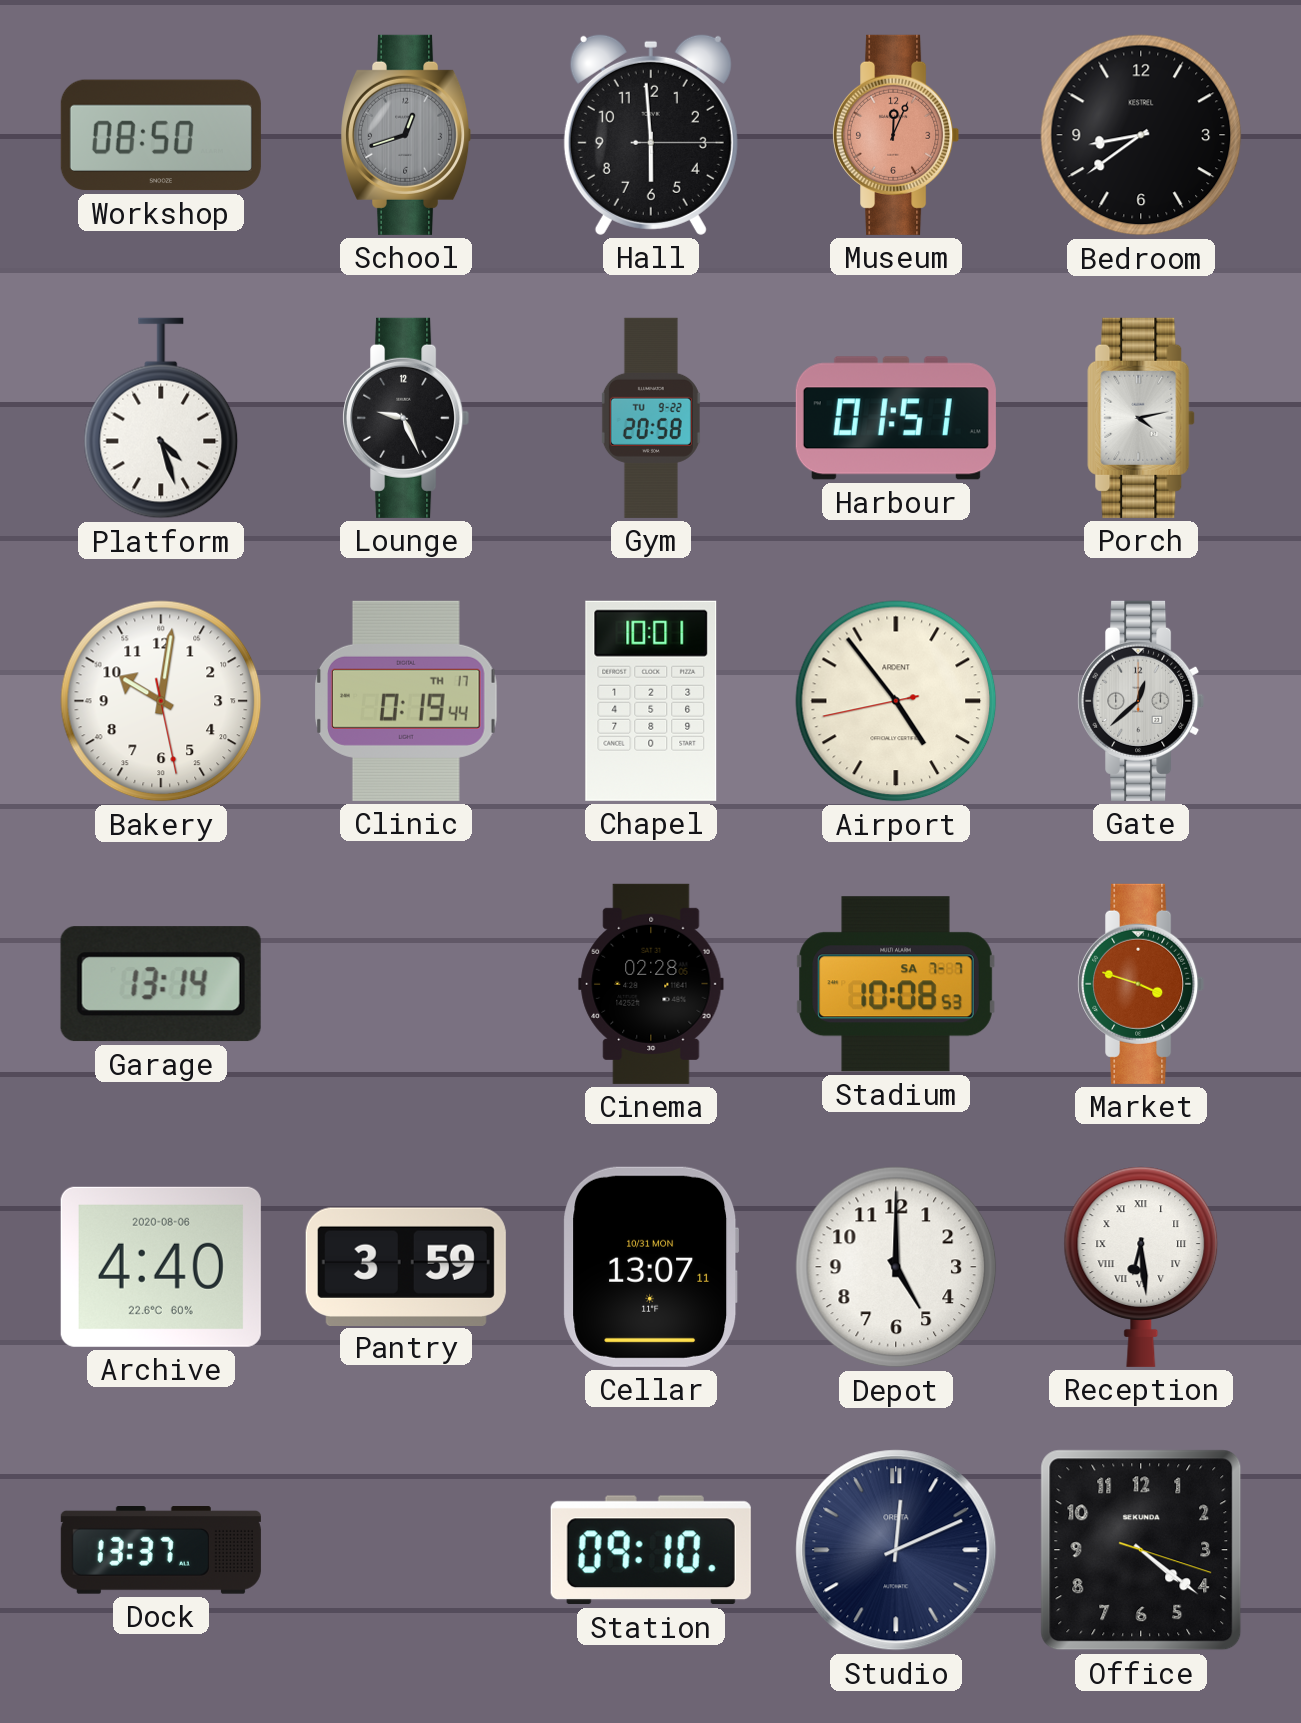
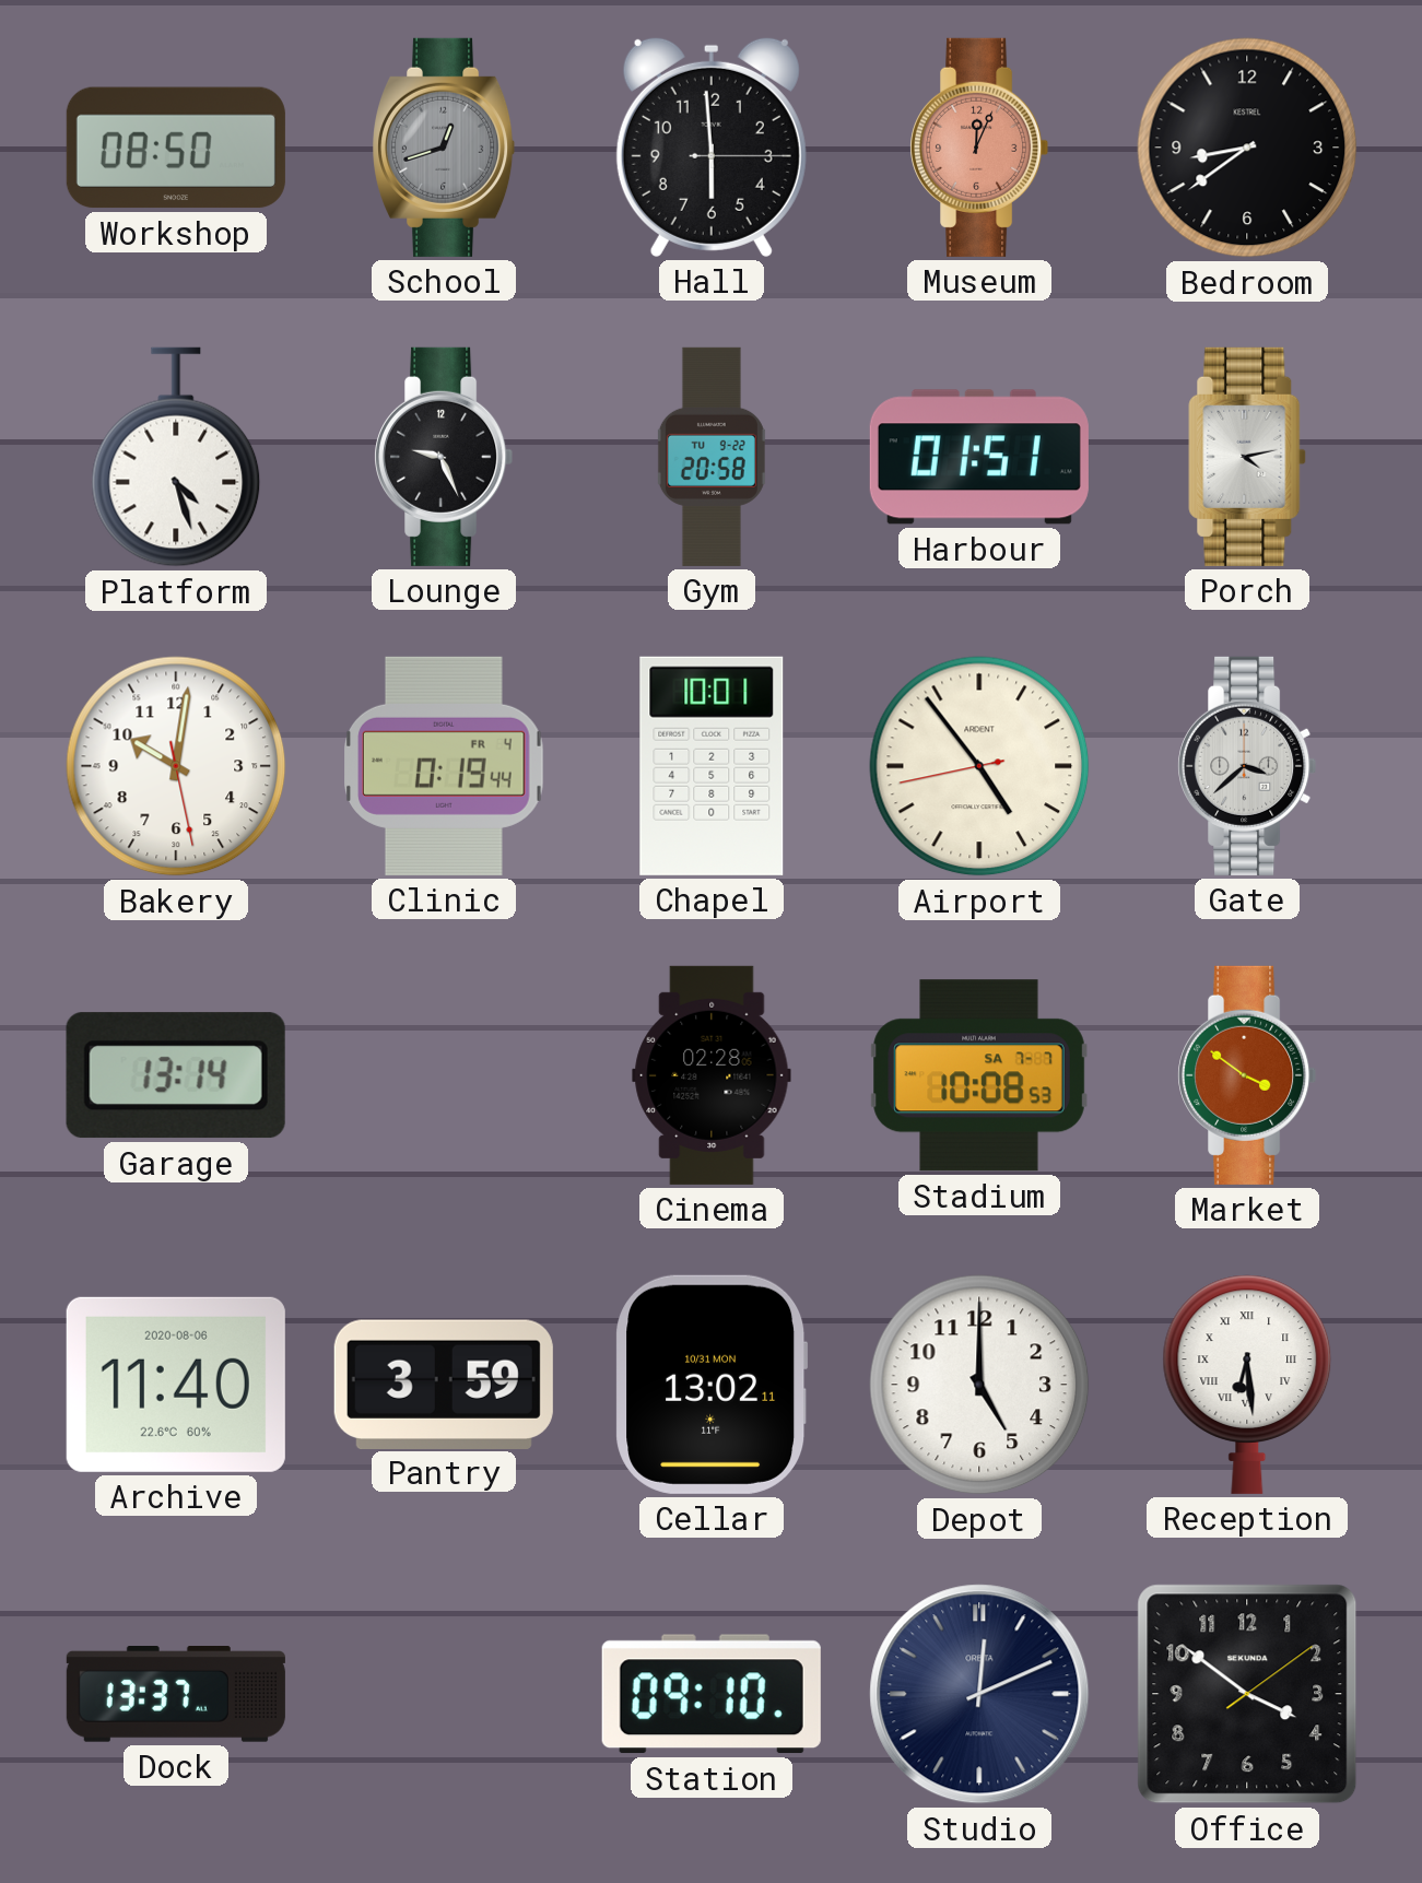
Clinic date: TH 17 -> FR 4 (444, 766)
Gate: 12:38 -> 3:38 (1247, 766)
Market: 3:48 -> 3:51 (1247, 1075)
Archive: 4:40 -> 11:40 (176, 1385)
Cellar: 13:07 -> 13:02 (712, 1385)
Office: 4:21 -> 3:51 (1247, 1694)
